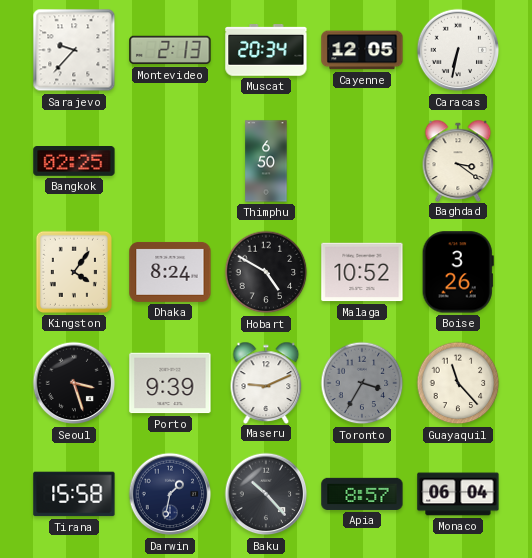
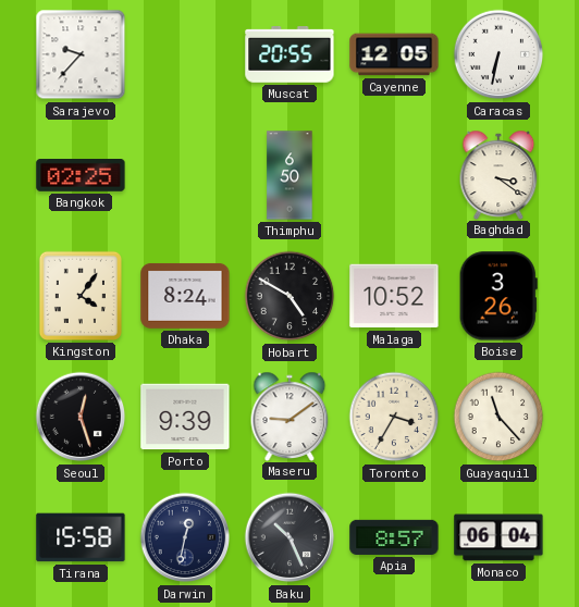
Montevideo: 2:13 -> none (170, 50)
Muscat: 20:34 -> 20:55 (289, 55)
Seoul: 3:27 -> 12:27 (81, 417)
Maseru: 9:11 -> 9:09 (289, 416)
Toronto dial: grey -> cream (394, 417)
Darwin: 1:32 -> 12:32 (185, 537)
Baku: 10:23 -> 10:26 (289, 537)
